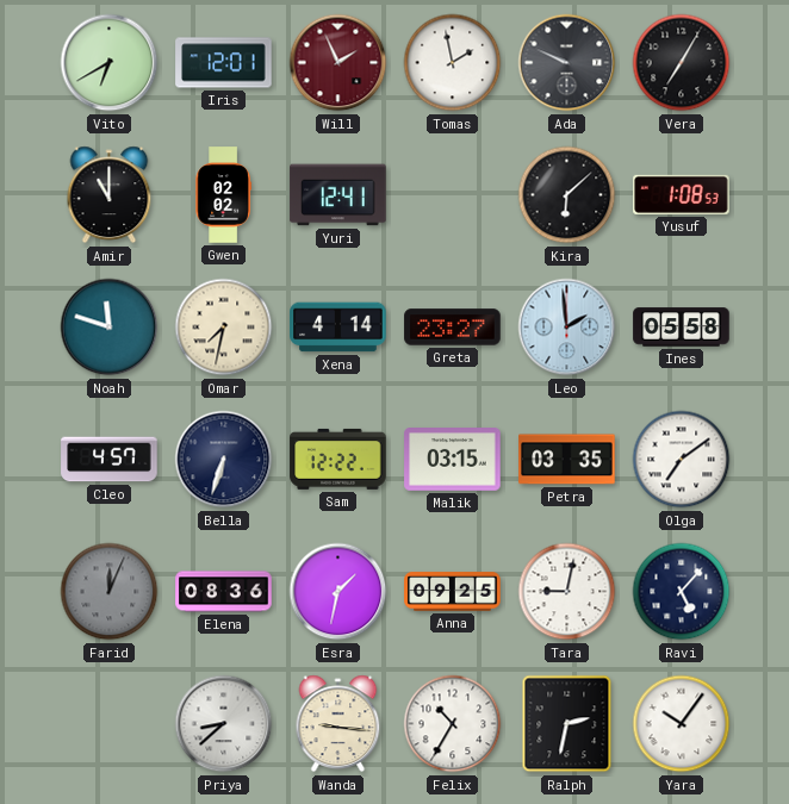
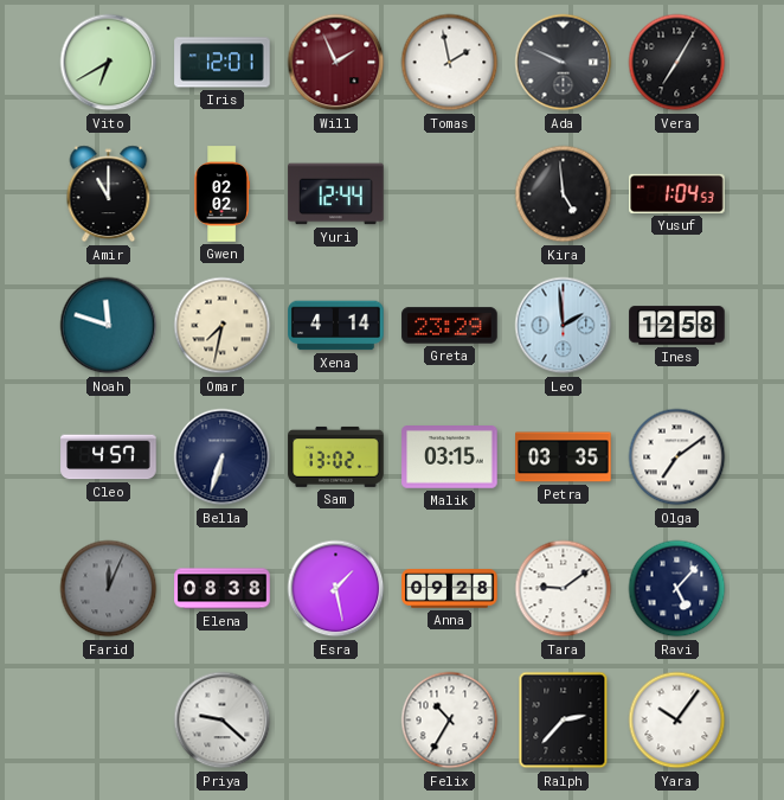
Yuri: 12:41 -> 12:44 (336, 194)
Kira: 6:08 -> 4:59 (564, 194)
Yusuf: 1:08 -> 1:04 (677, 193)
Greta: 23:27 -> 23:29 (450, 326)
Ines: 05:58 -> 12:58 (677, 326)
Sam: 12:22 -> 13:02 (336, 456)
Elena: 08:36 -> 08:38 (223, 589)
Esra: 1:32 -> 1:28 (336, 589)
Anna: 09:25 -> 09:28 (450, 589)
Tara: 9:02 -> 9:09 (564, 589)
Priya: 8:38 -> 9:22 (223, 721)
Wanda: 9:16 -> none (338, 724)
Ralph: 2:32 -> 2:37 (564, 721)
